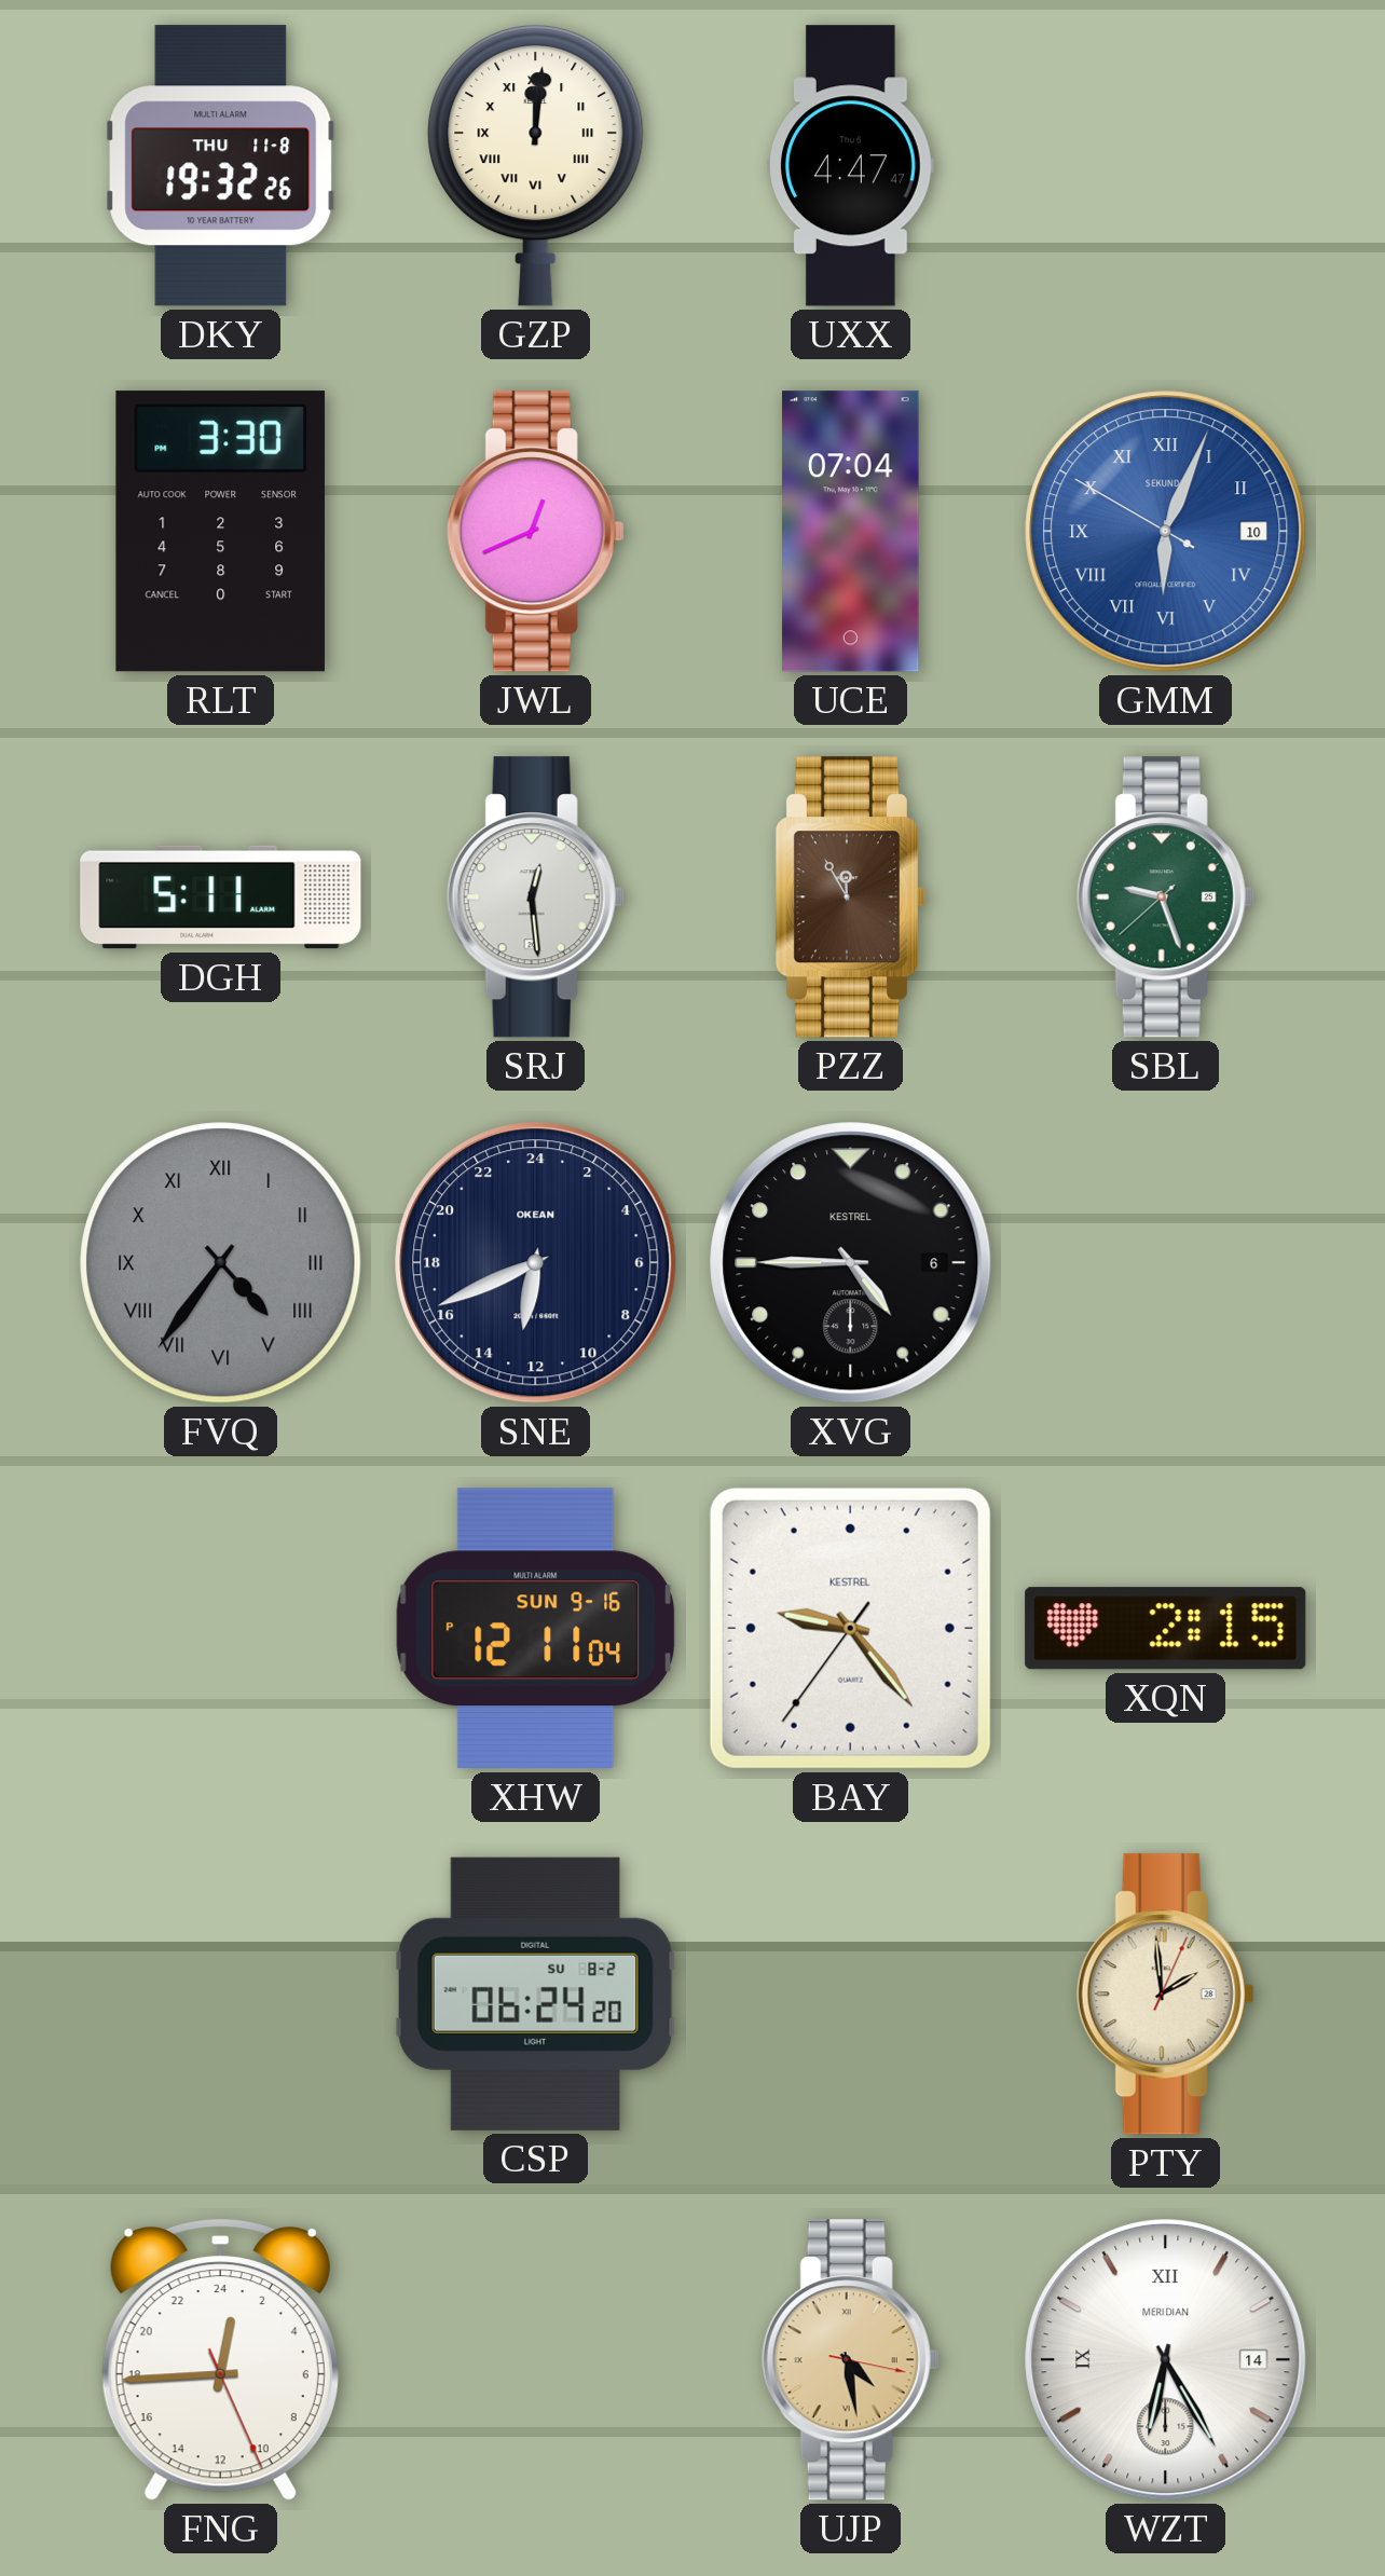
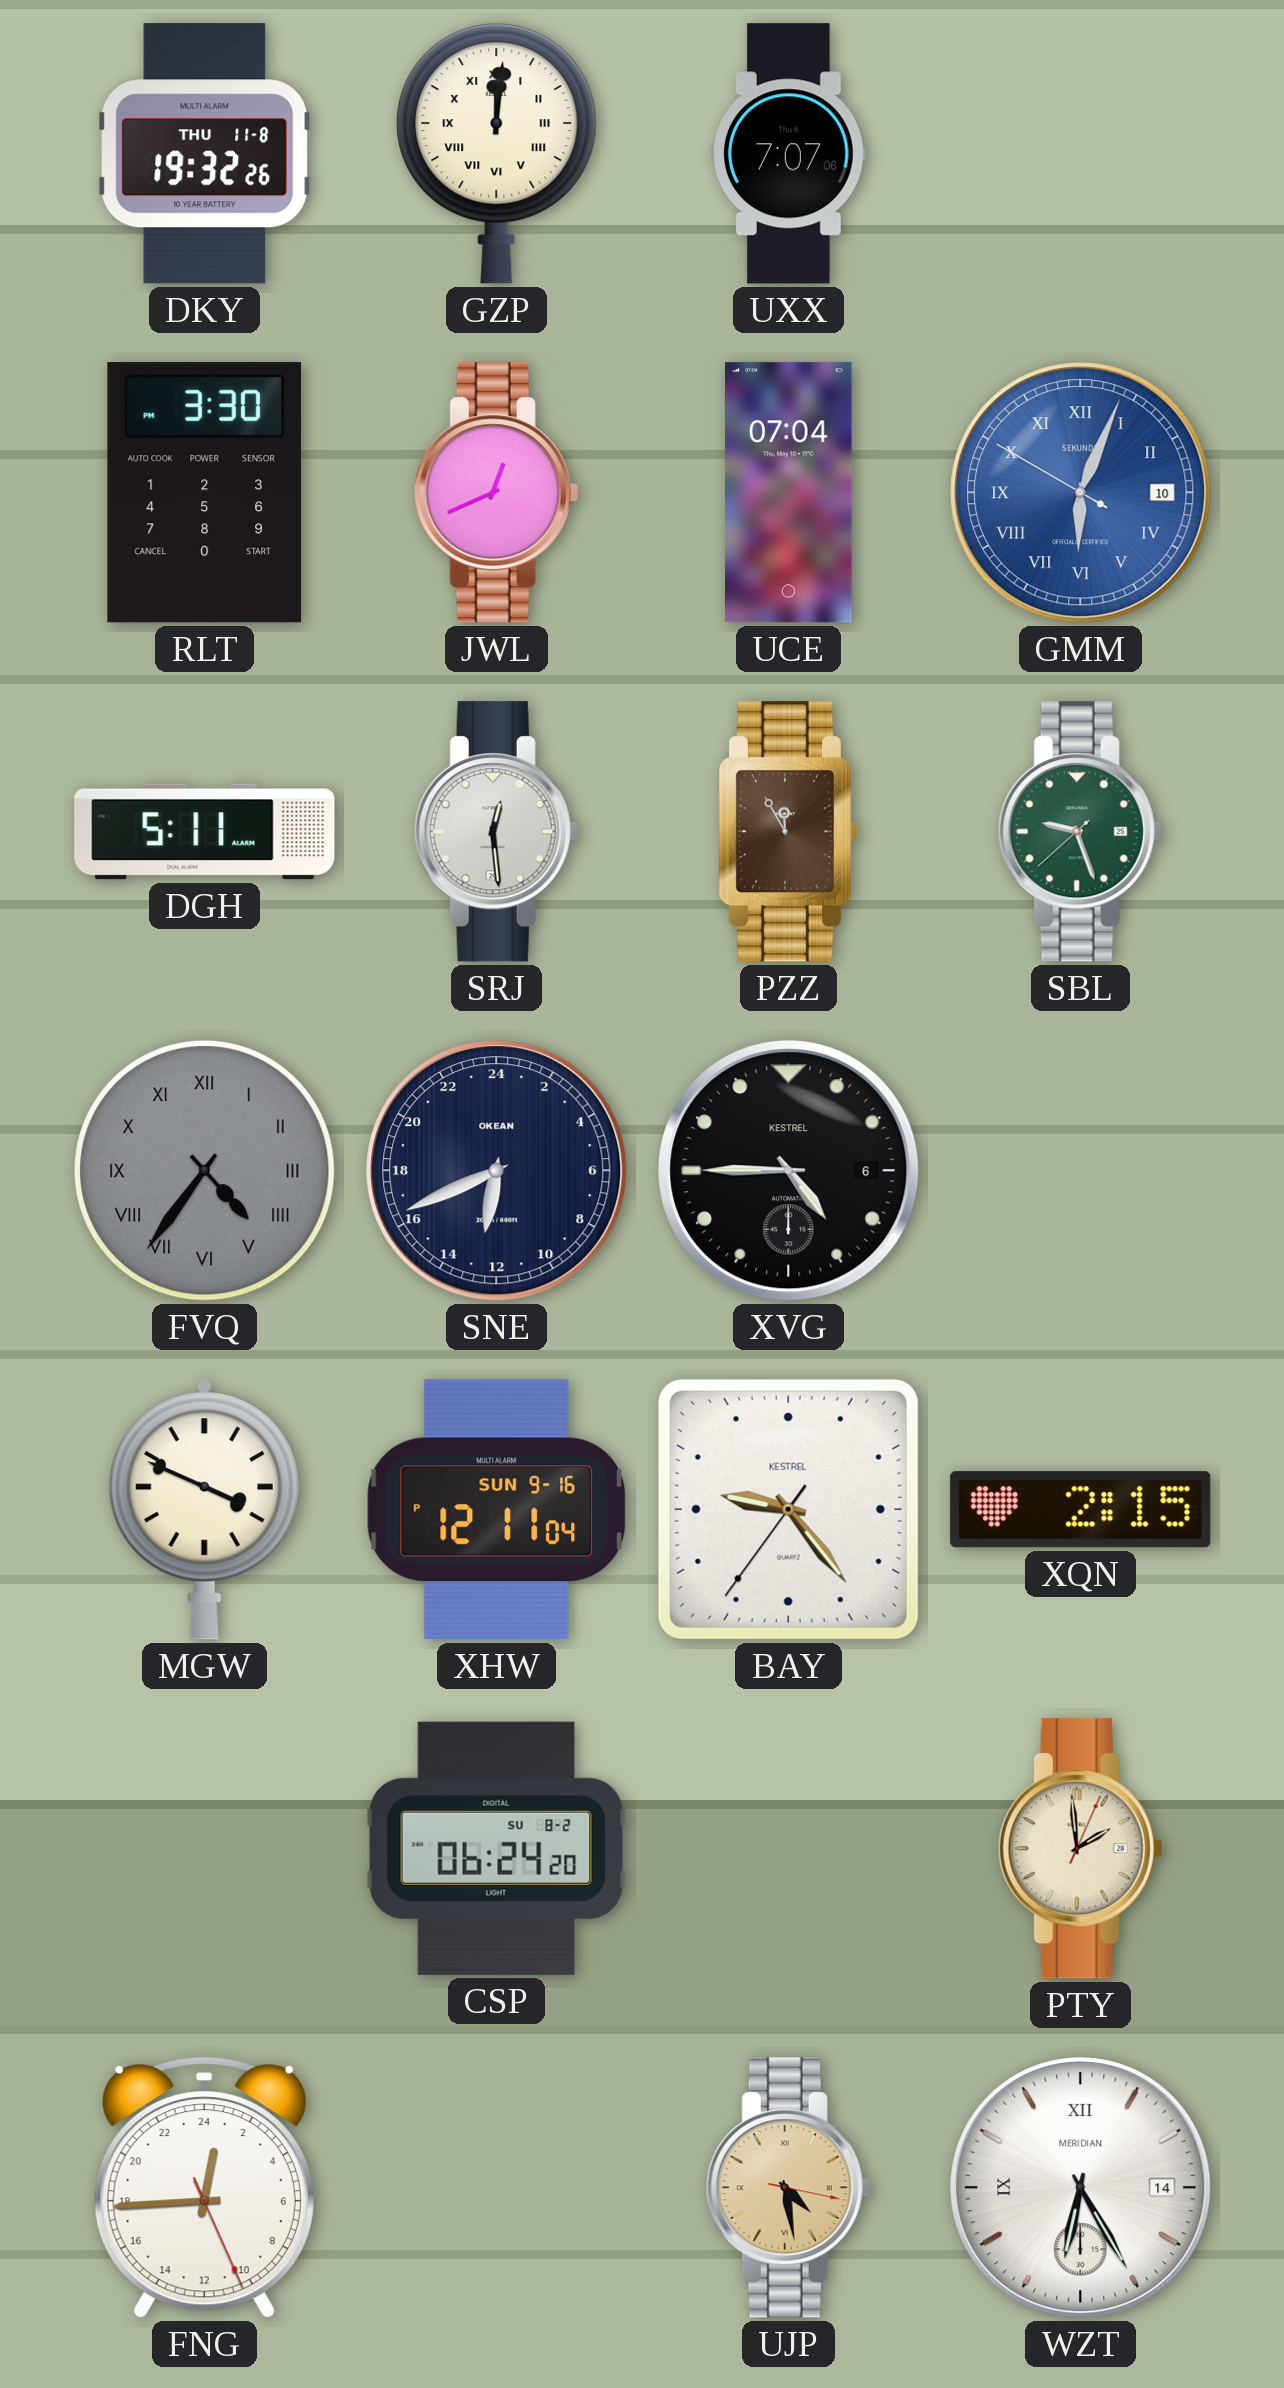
UXX: 4:47 -> 7:07 (789, 154)
MGW: none -> 3:49 (204, 1510)
